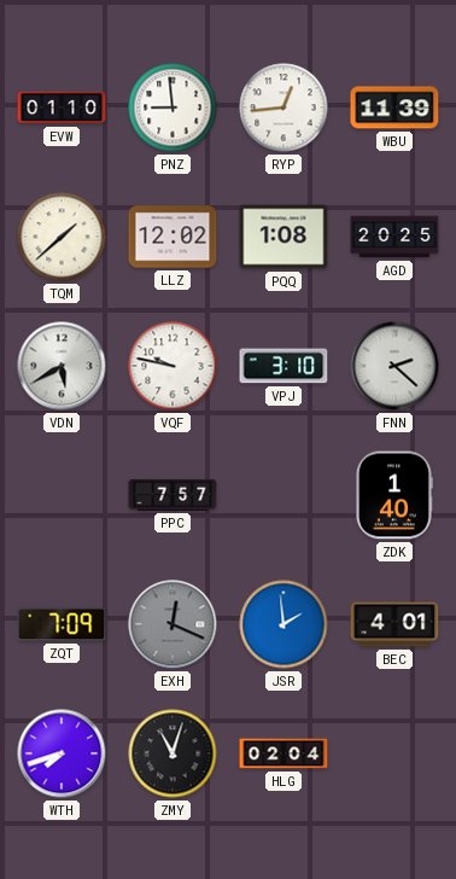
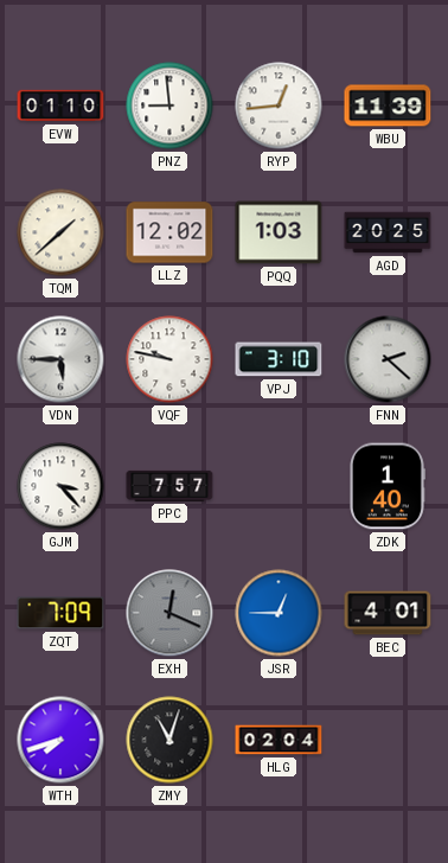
PQQ: 1:08 -> 1:03 (279, 232)
VDN: 5:40 -> 5:45 (60, 359)
GJM: none -> 3:23 (60, 486)
JSR: 1:59 -> 12:45 (279, 613)
